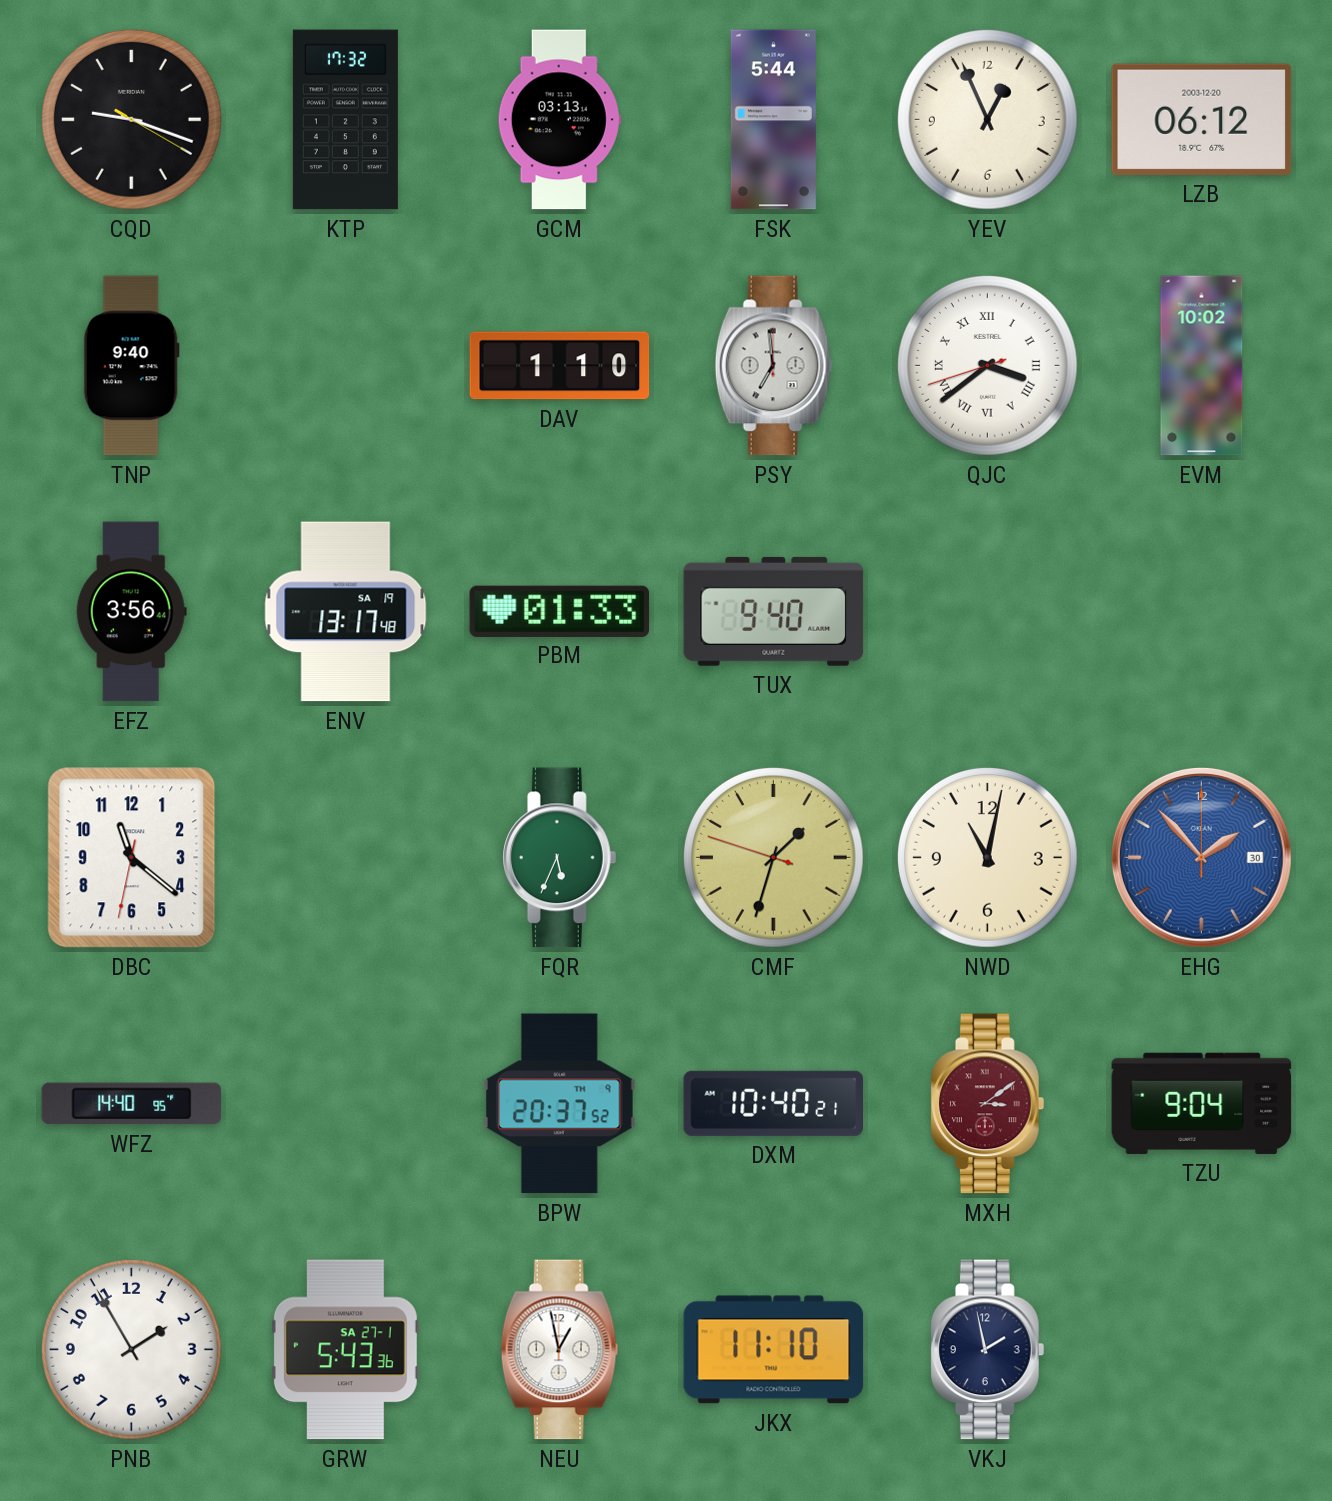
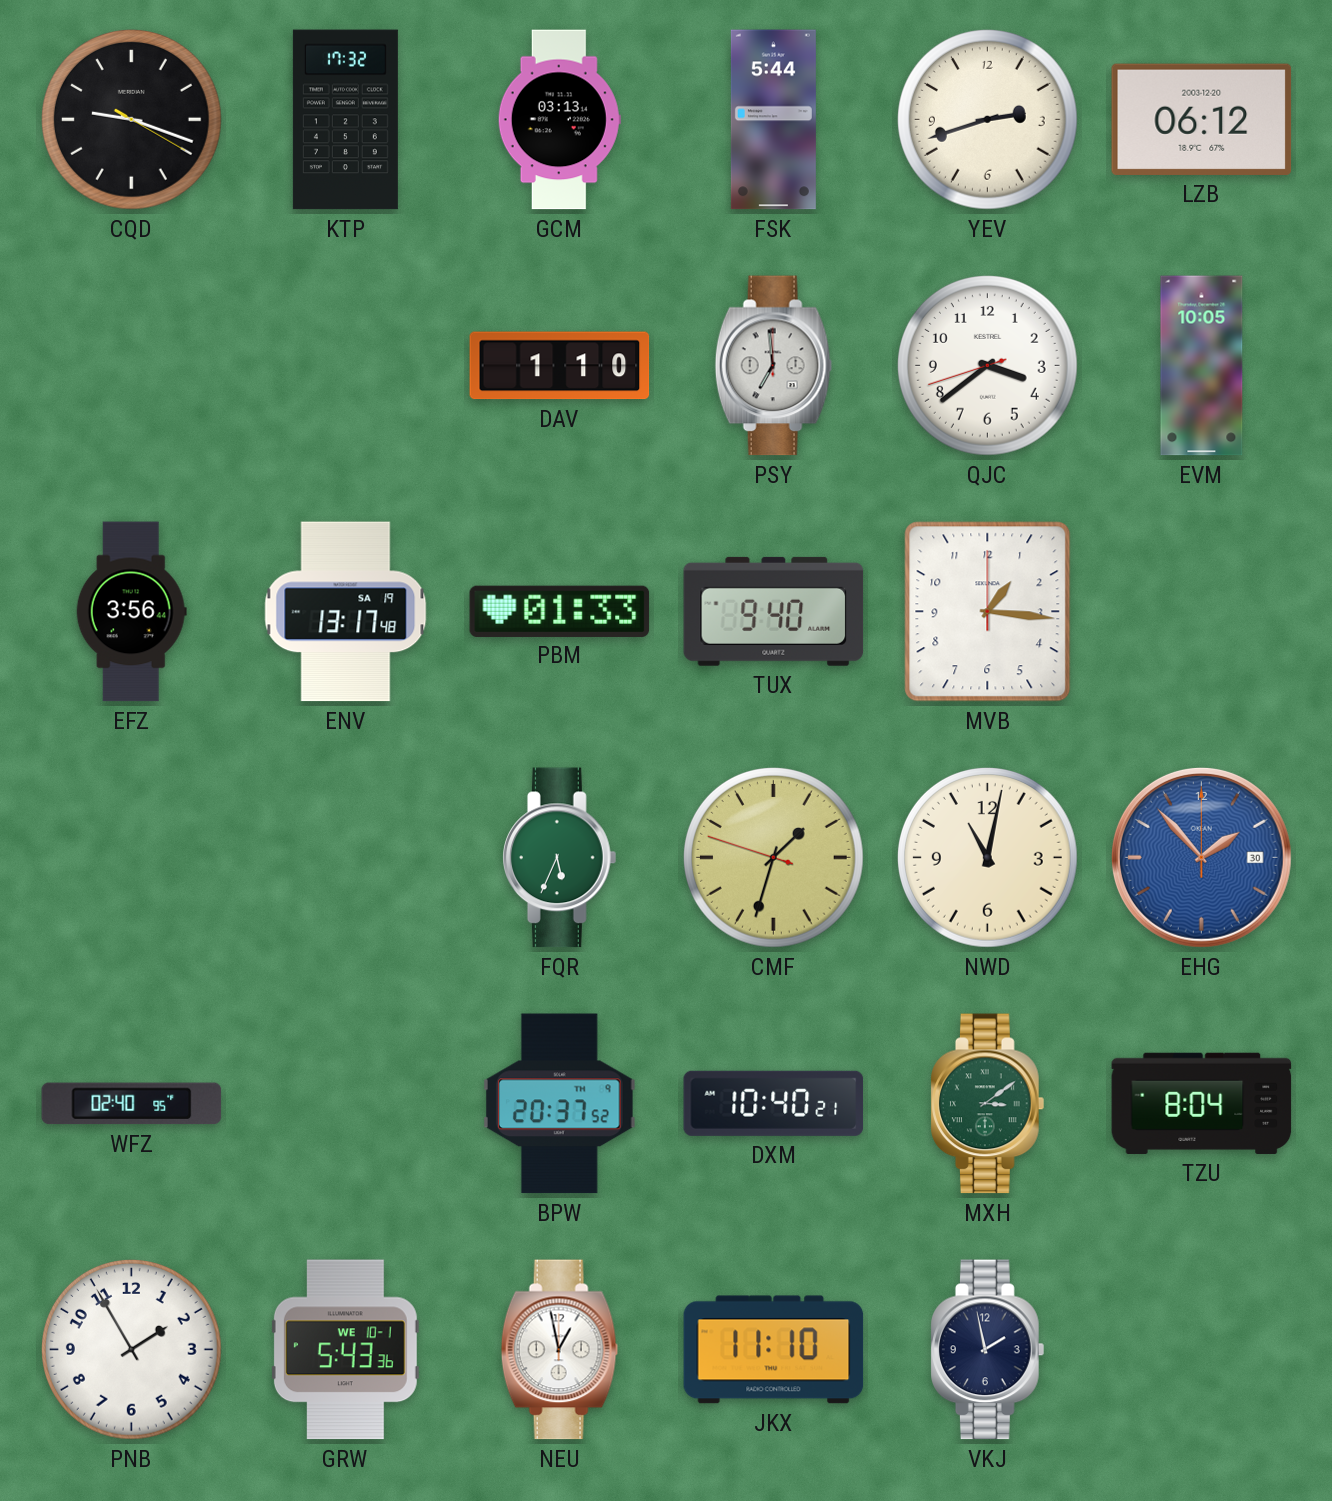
YEV: 12:56 -> 2:42 (987, 119)
TNP: 9:40 -> none (131, 366)
QJC numerals: Roman -> Arabic (987, 365)
EVM: 10:02 -> 10:05 (1202, 366)
MVB: none -> 1:16 (988, 612)
DBC: 11:21 -> none (132, 858)
WFZ: 14:40 -> 02:40 (132, 1104)
MXH dial: burgundy -> green (988, 1104)
TZU: 9:04 -> 8:04 (1202, 1103)
GRW date: SA 27-1 -> WE 10-1 (345, 1350)
